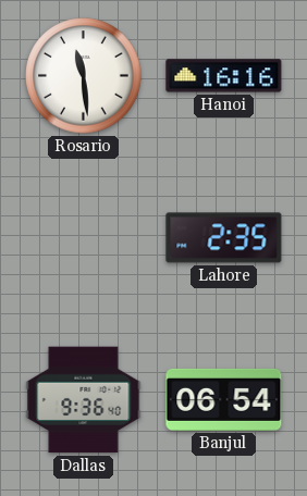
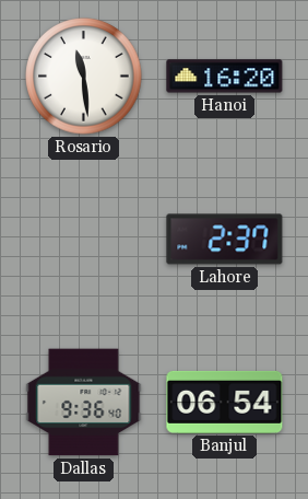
Hanoi: 16:16 -> 16:20 (225, 77)
Lahore: 2:35 -> 2:37 (225, 240)
